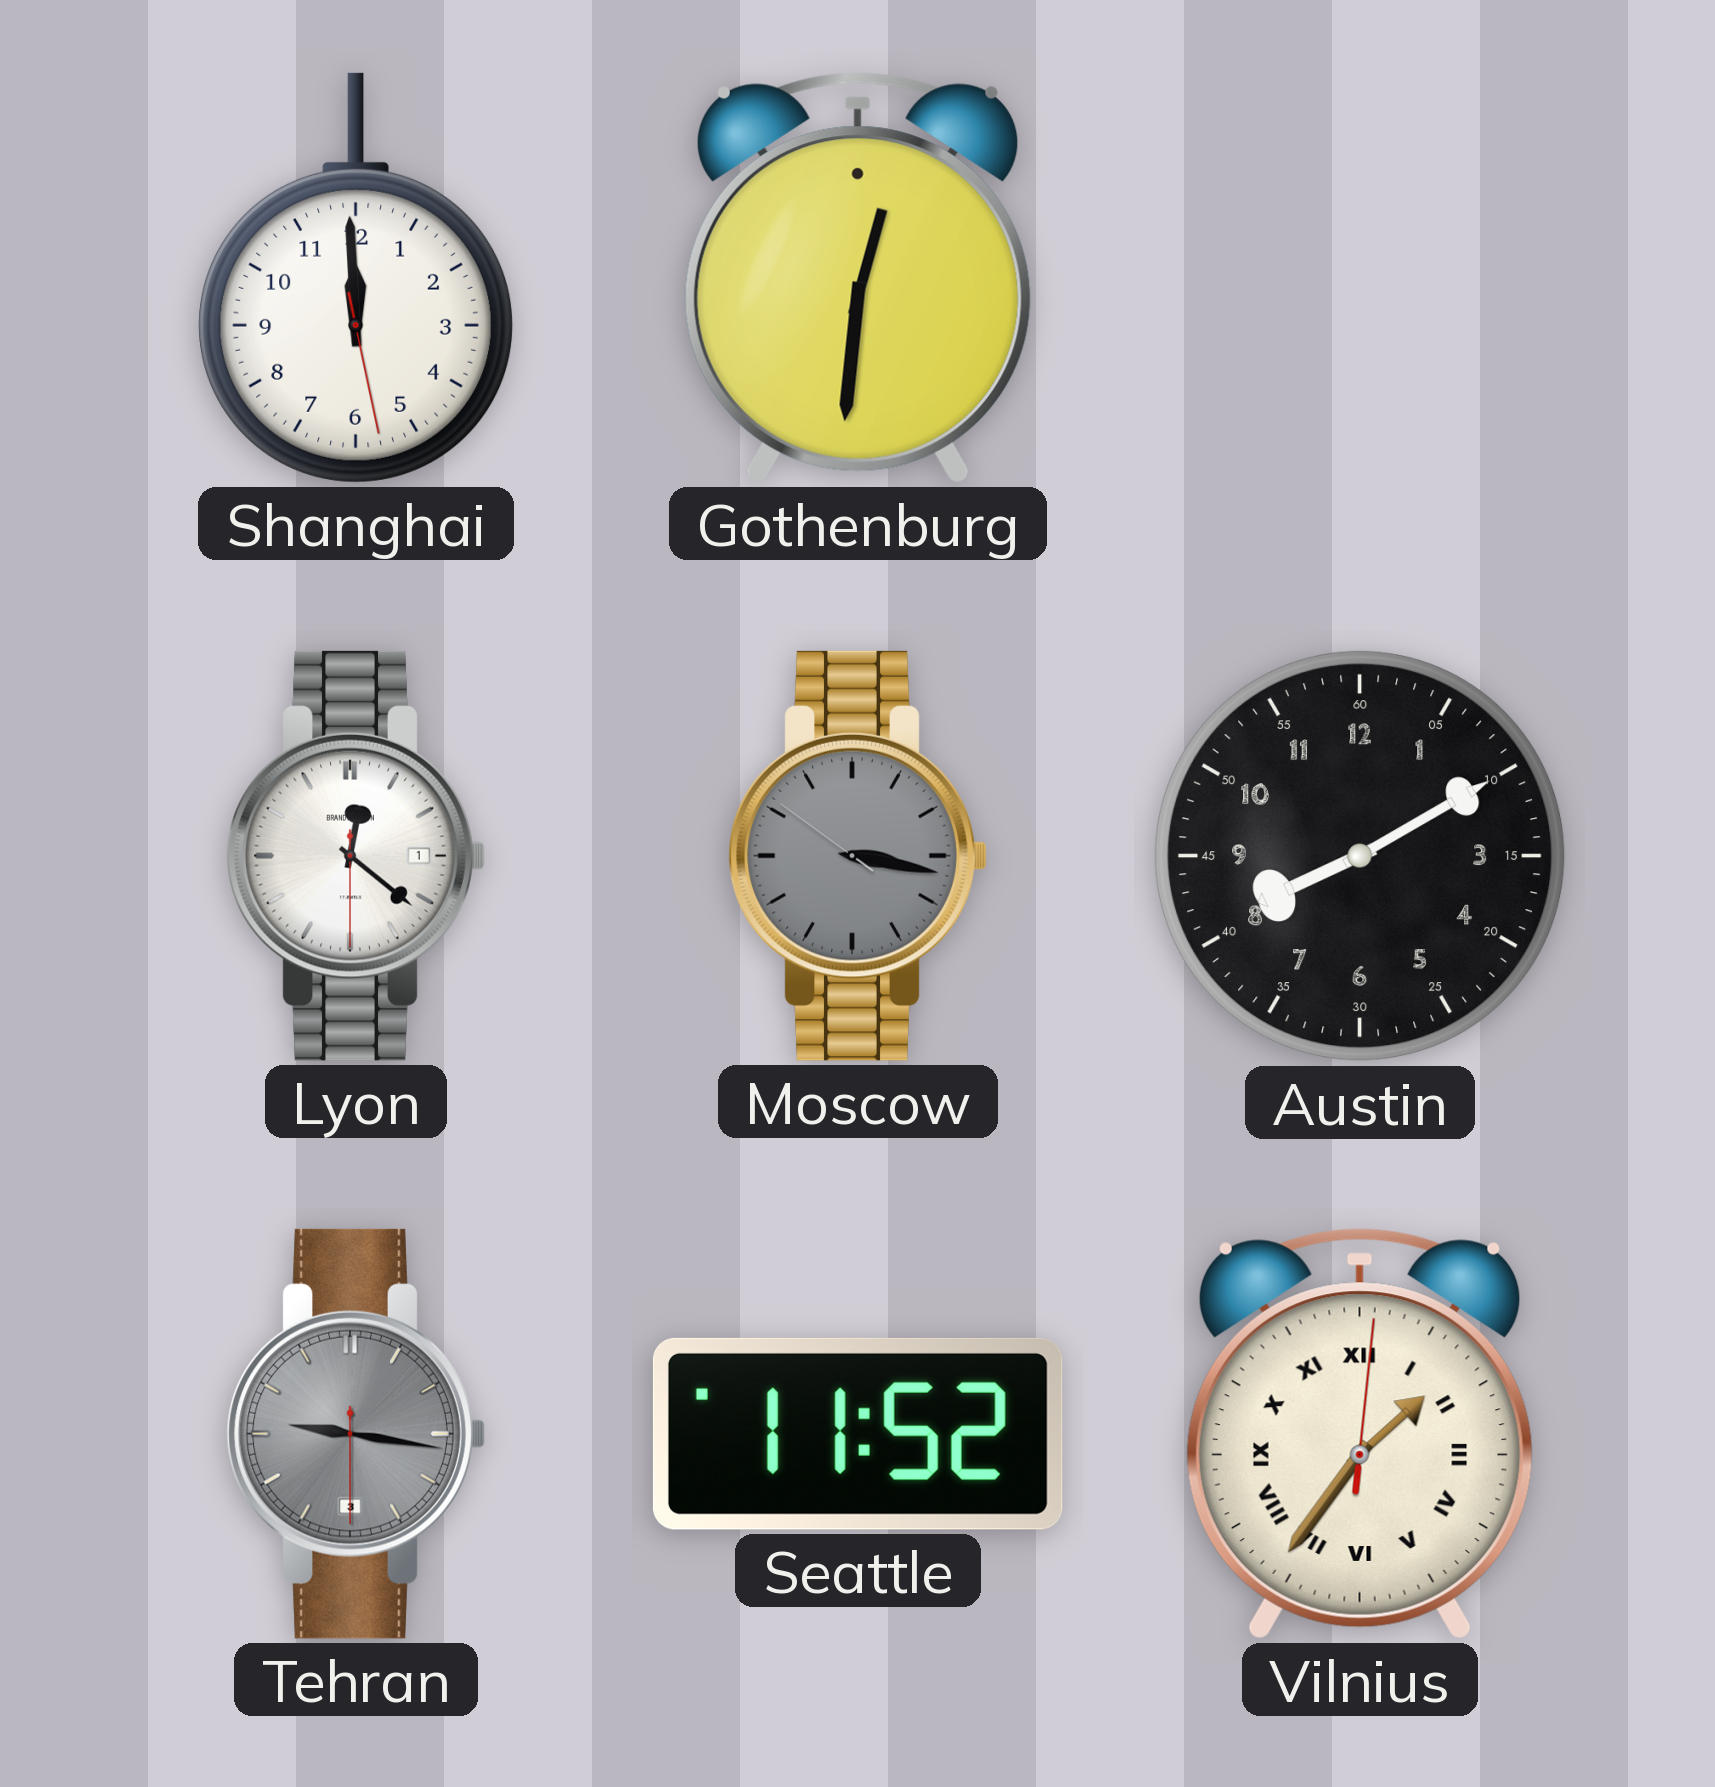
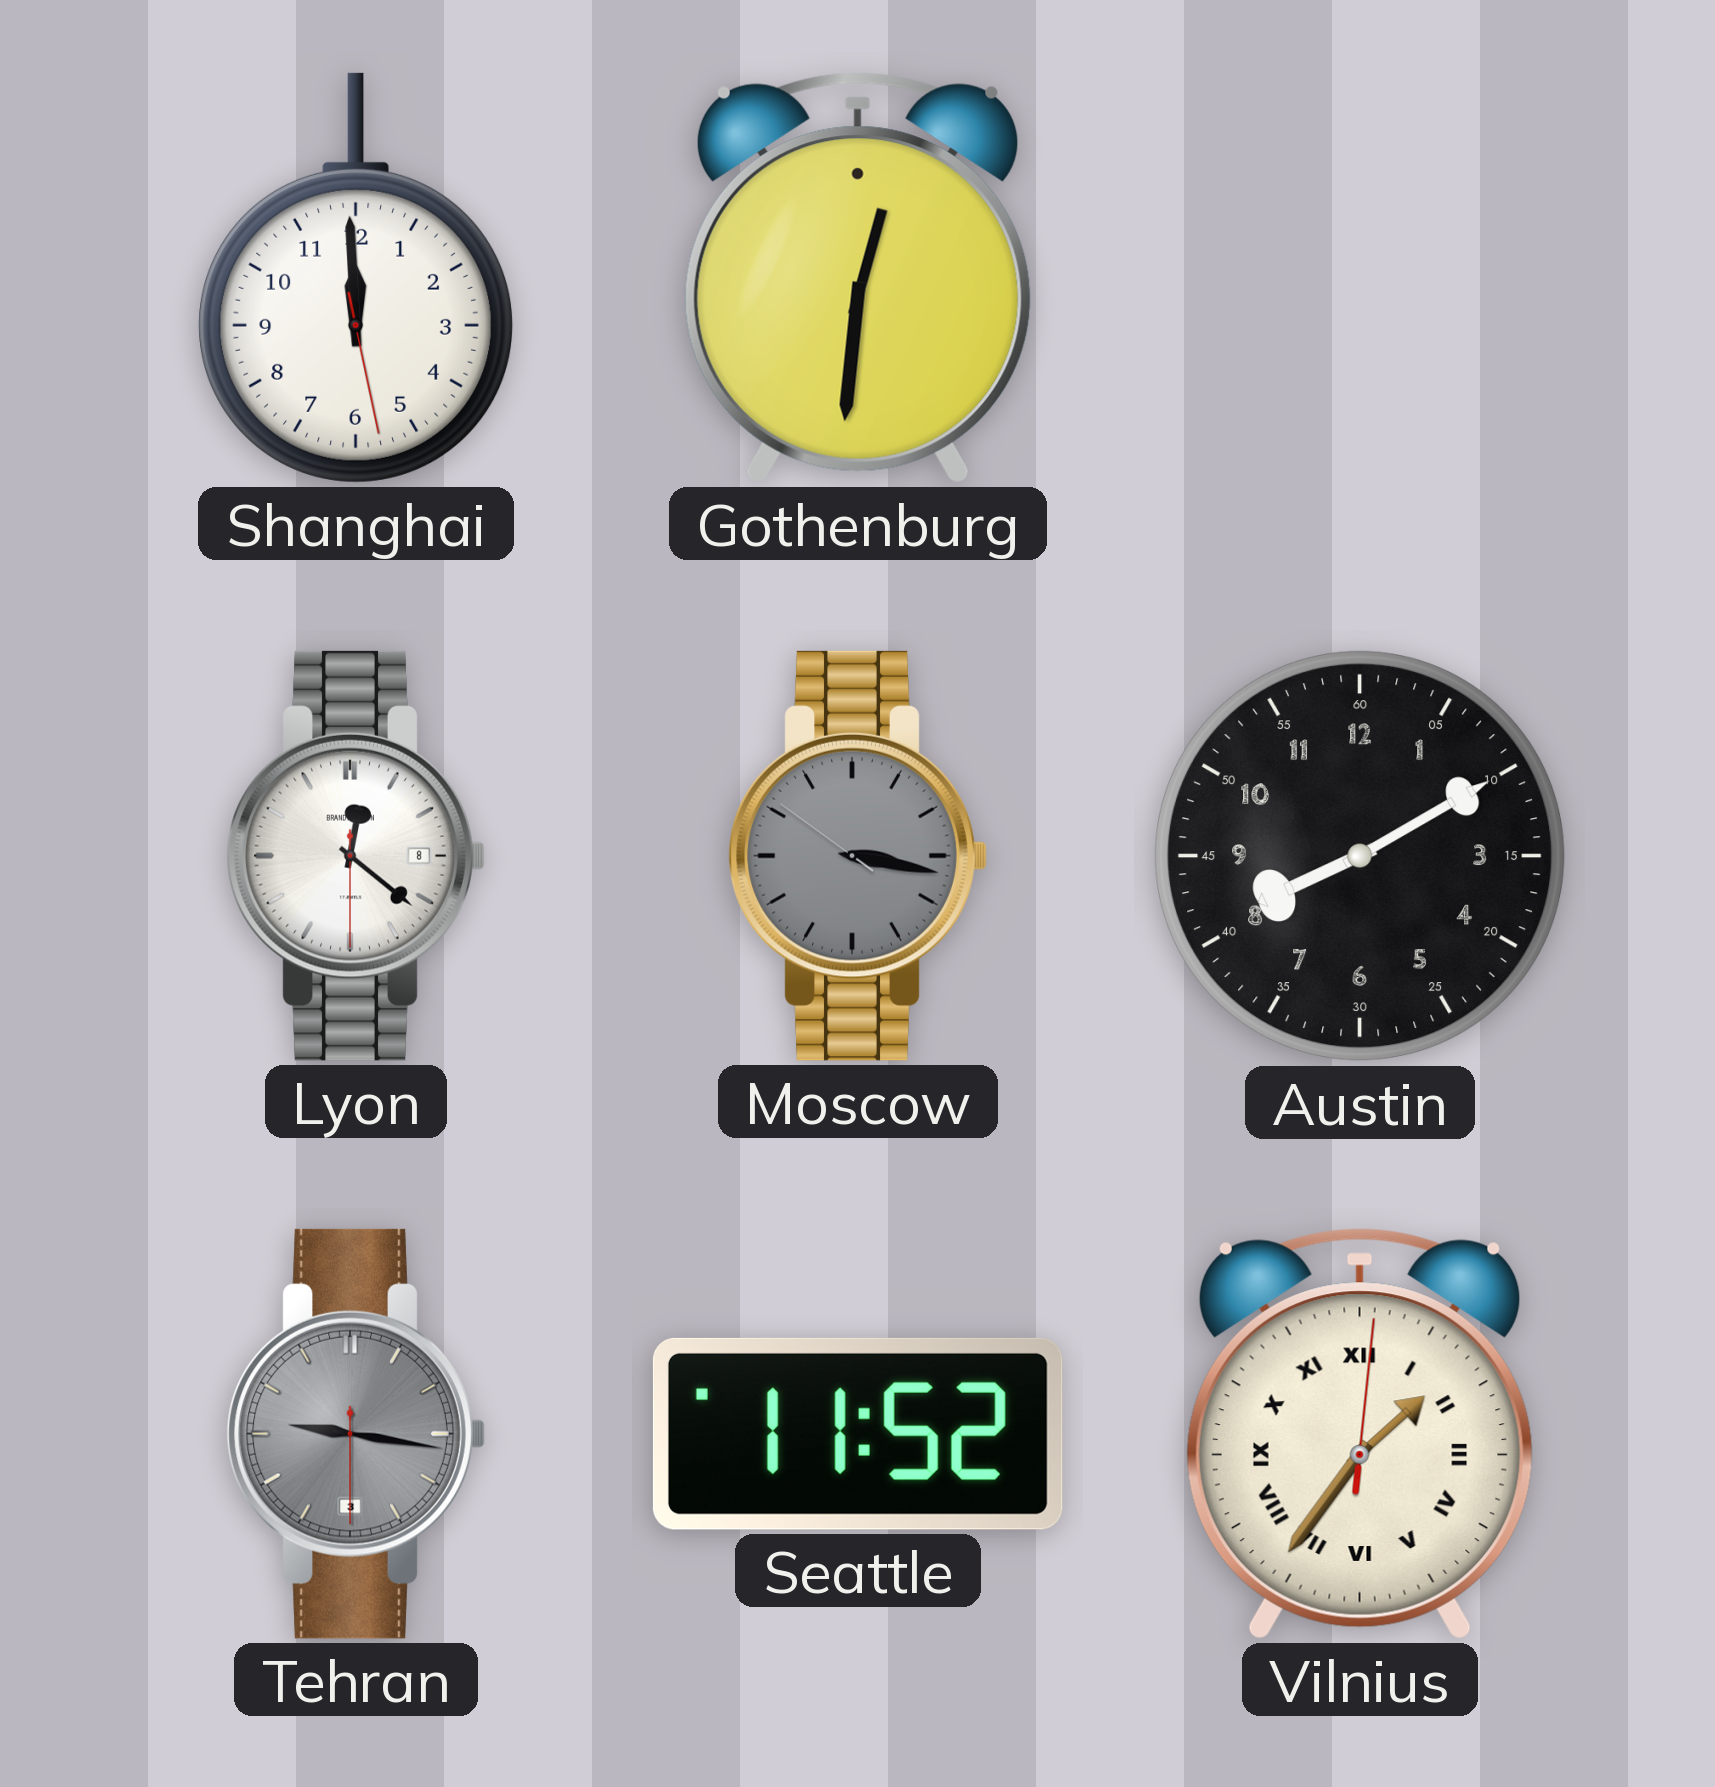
Lyon date: 1 -> 8 (356, 856)
